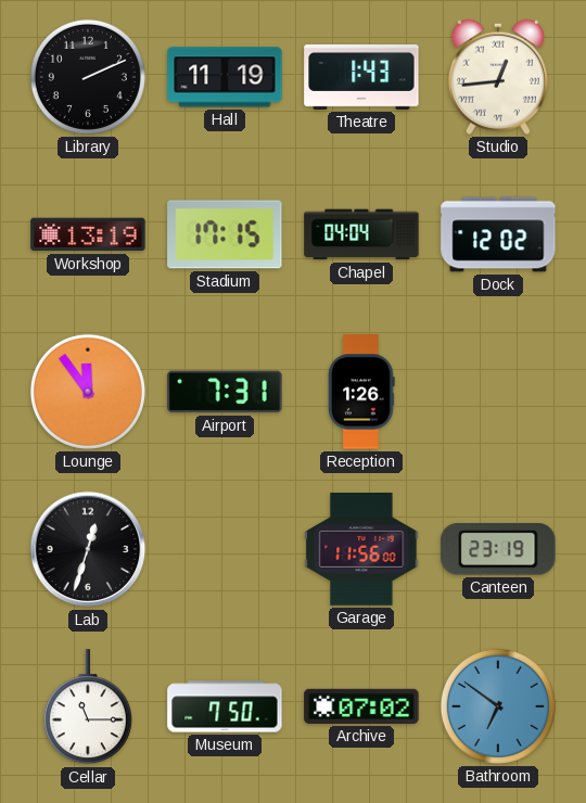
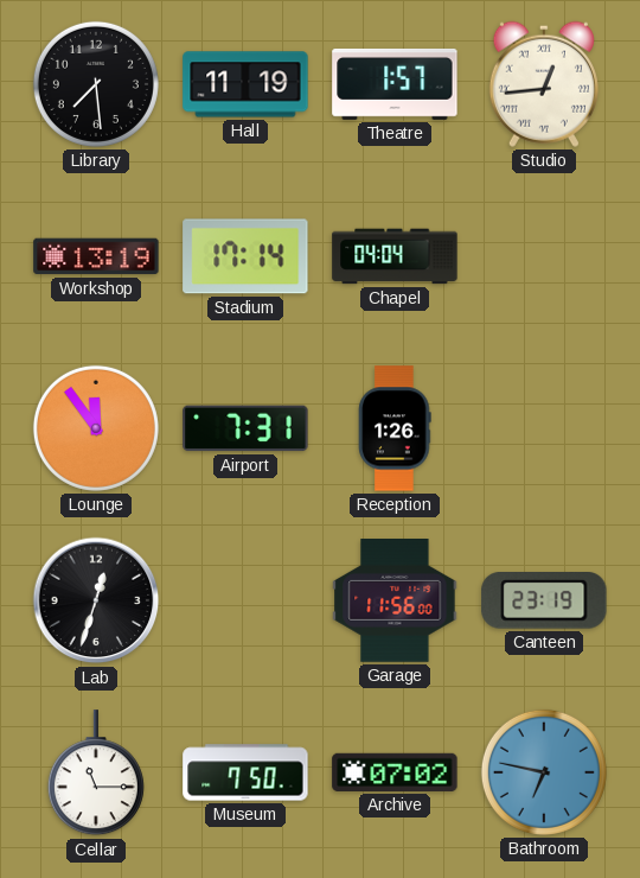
Library: 2:11 -> 7:29 (96, 84)
Theatre: 1:43 -> 1:57 (395, 84)
Stadium: 17:15 -> 17:14 (245, 256)
Dock: 12:02 -> none (498, 234)
Bathroom: 6:51 -> 6:47 (544, 772)
